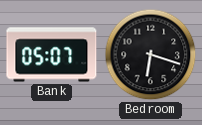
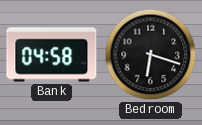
Bank: 05:07 -> 04:58 (52, 55)
